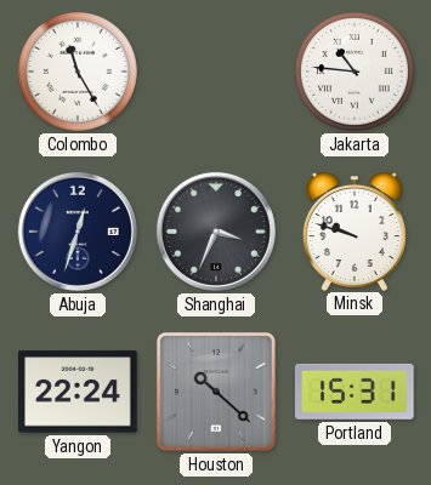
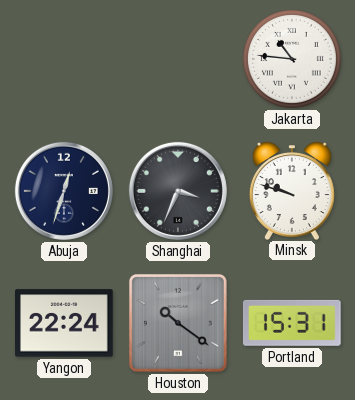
Colombo: 11:25 -> none (78, 72)
Houston: 10:22 -> 10:21 (178, 323)
